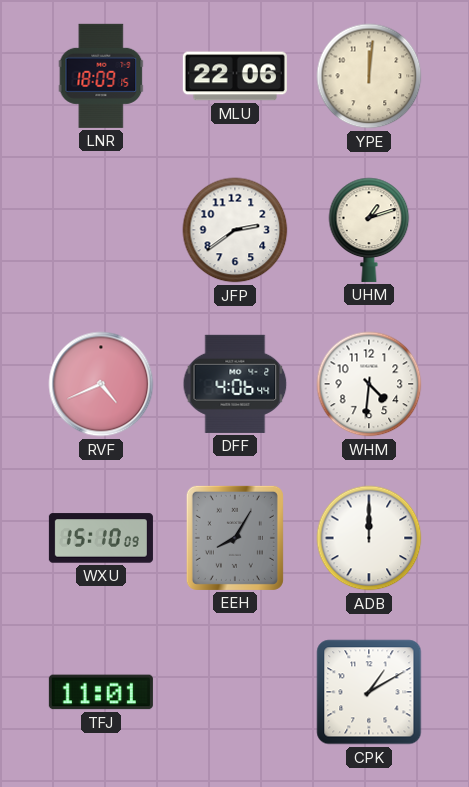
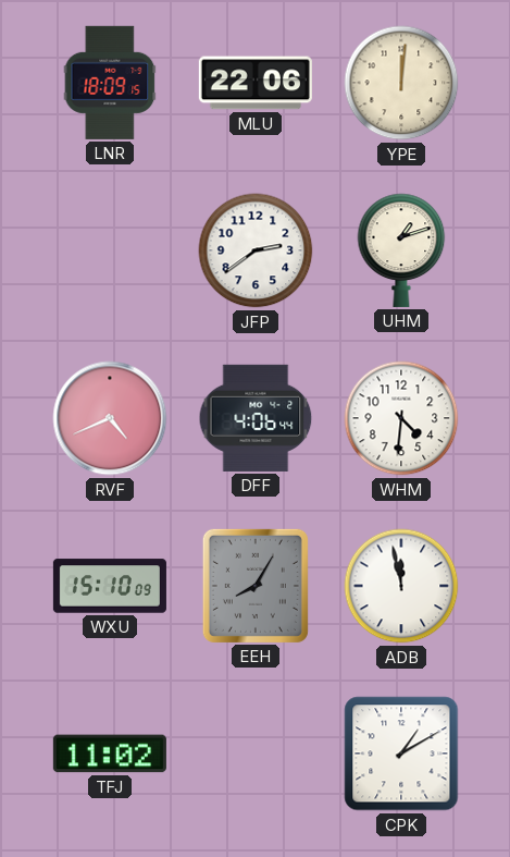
ADB: 12:00 -> 11:58 (401, 586)
TFJ: 11:01 -> 11:02 (110, 754)
